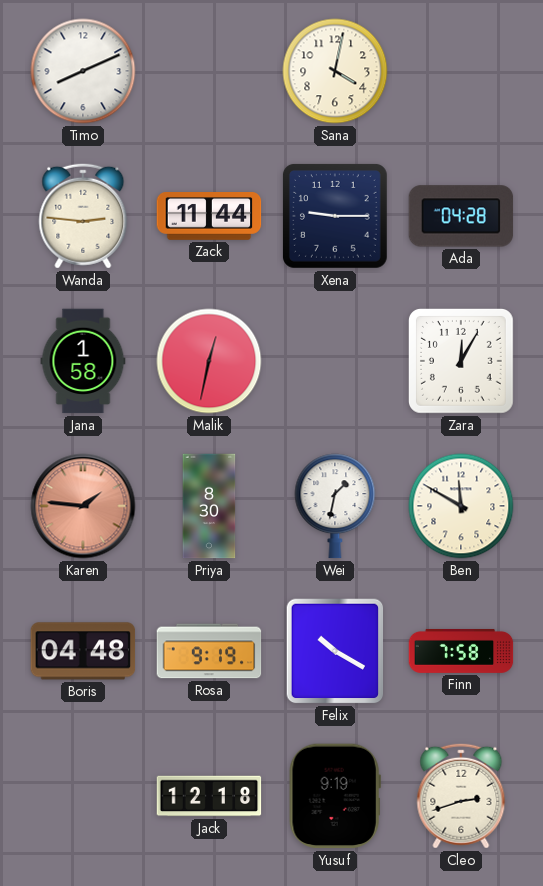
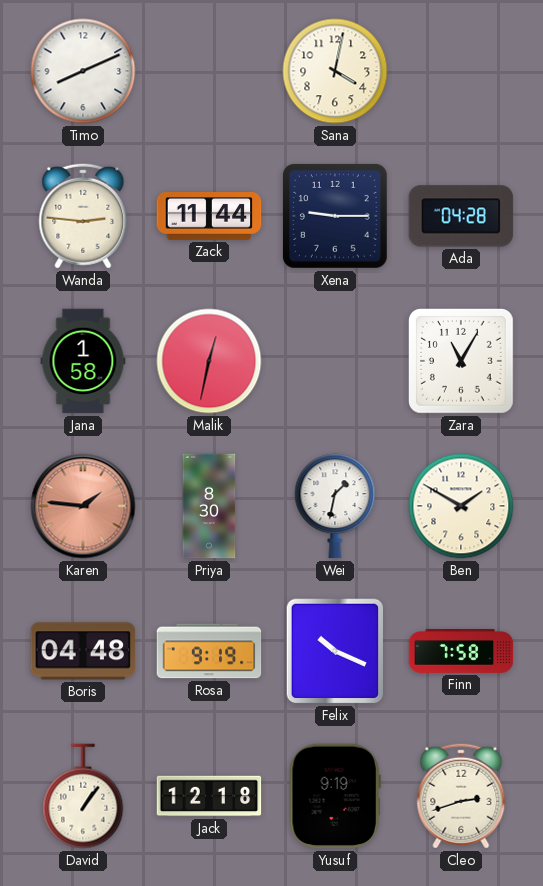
Zara: 12:05 -> 11:05 (461, 361)
Ben: 11:50 -> 1:50 (461, 506)
Felix: 10:20 -> 10:19 (335, 651)
David: none -> 1:06 (83, 796)
